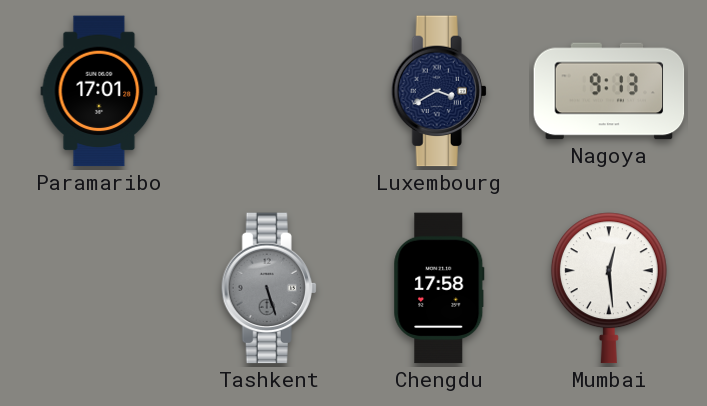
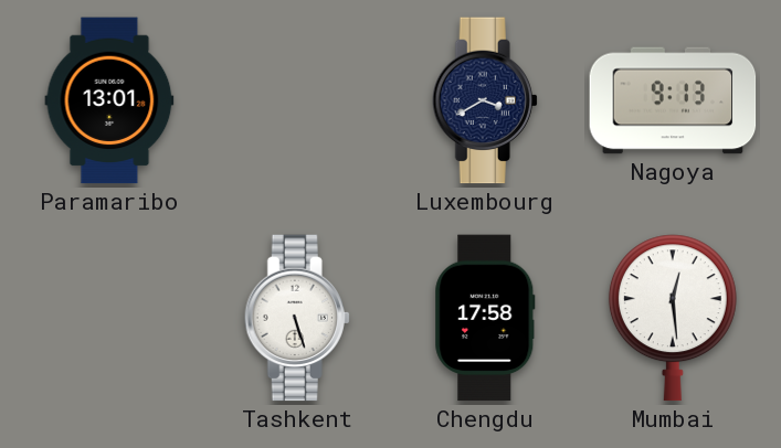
Paramaribo: 17:01 -> 13:01 (109, 100)
Tashkent dial: grey -> white (297, 318)
